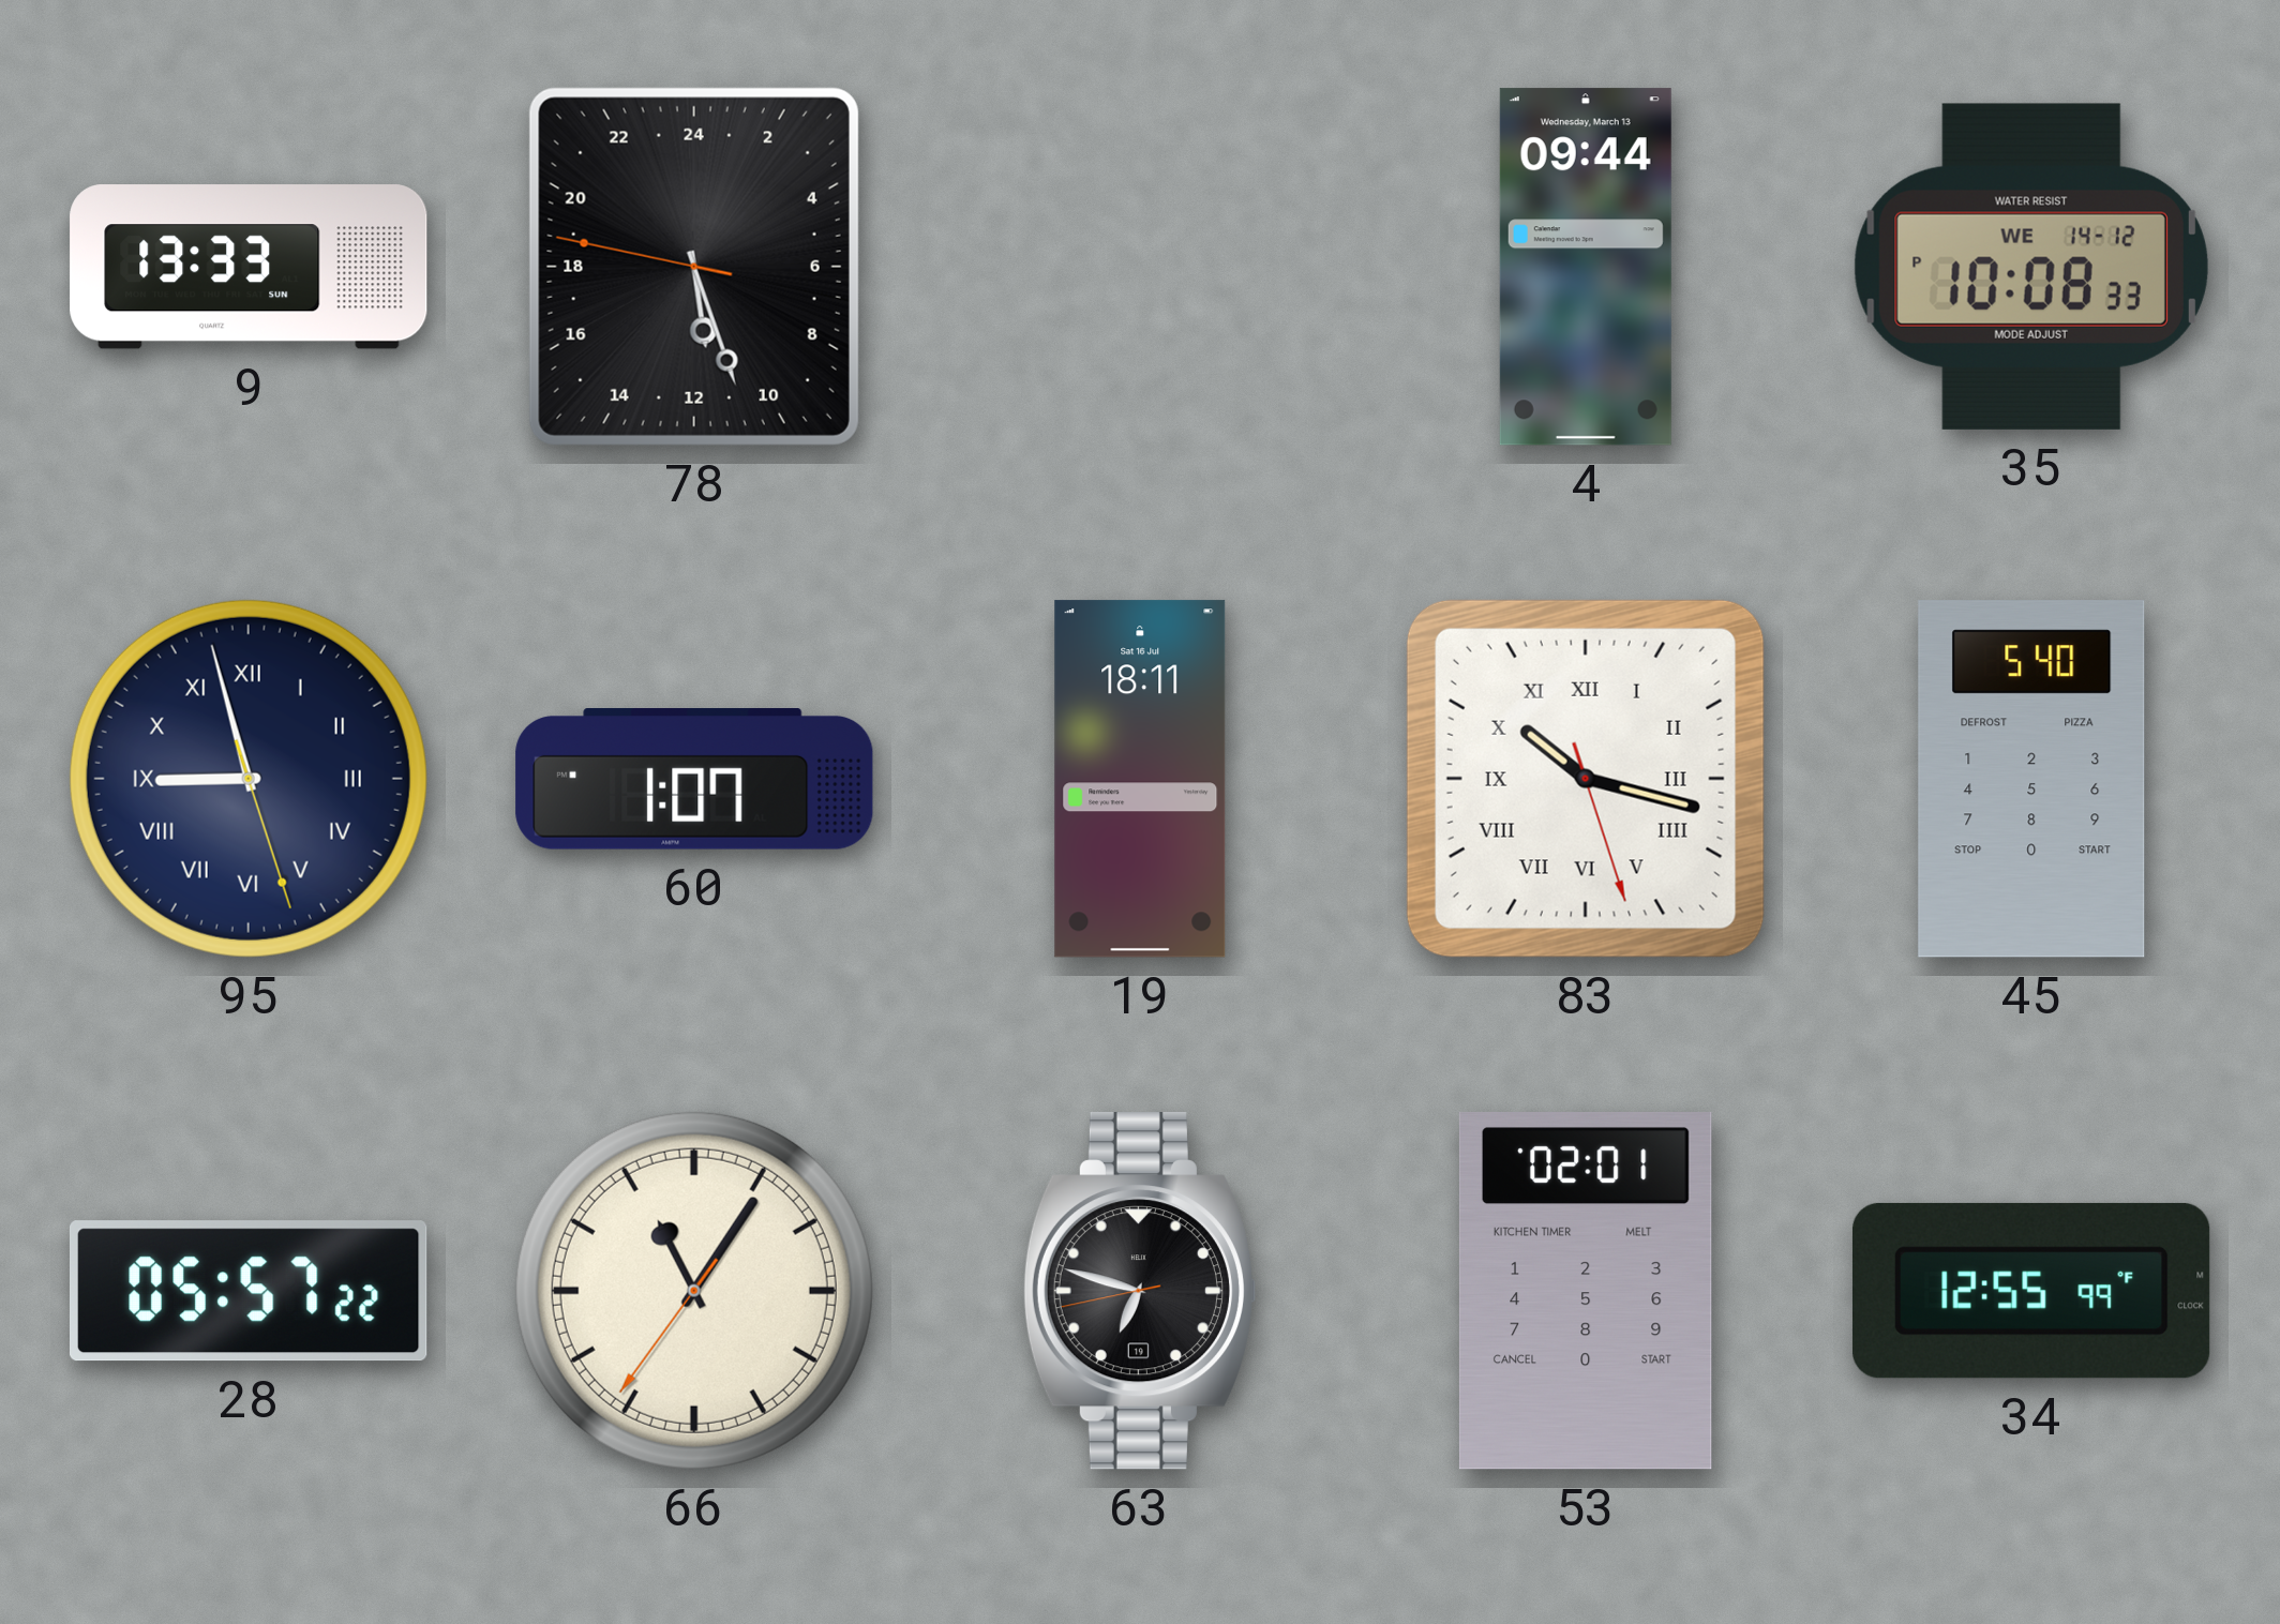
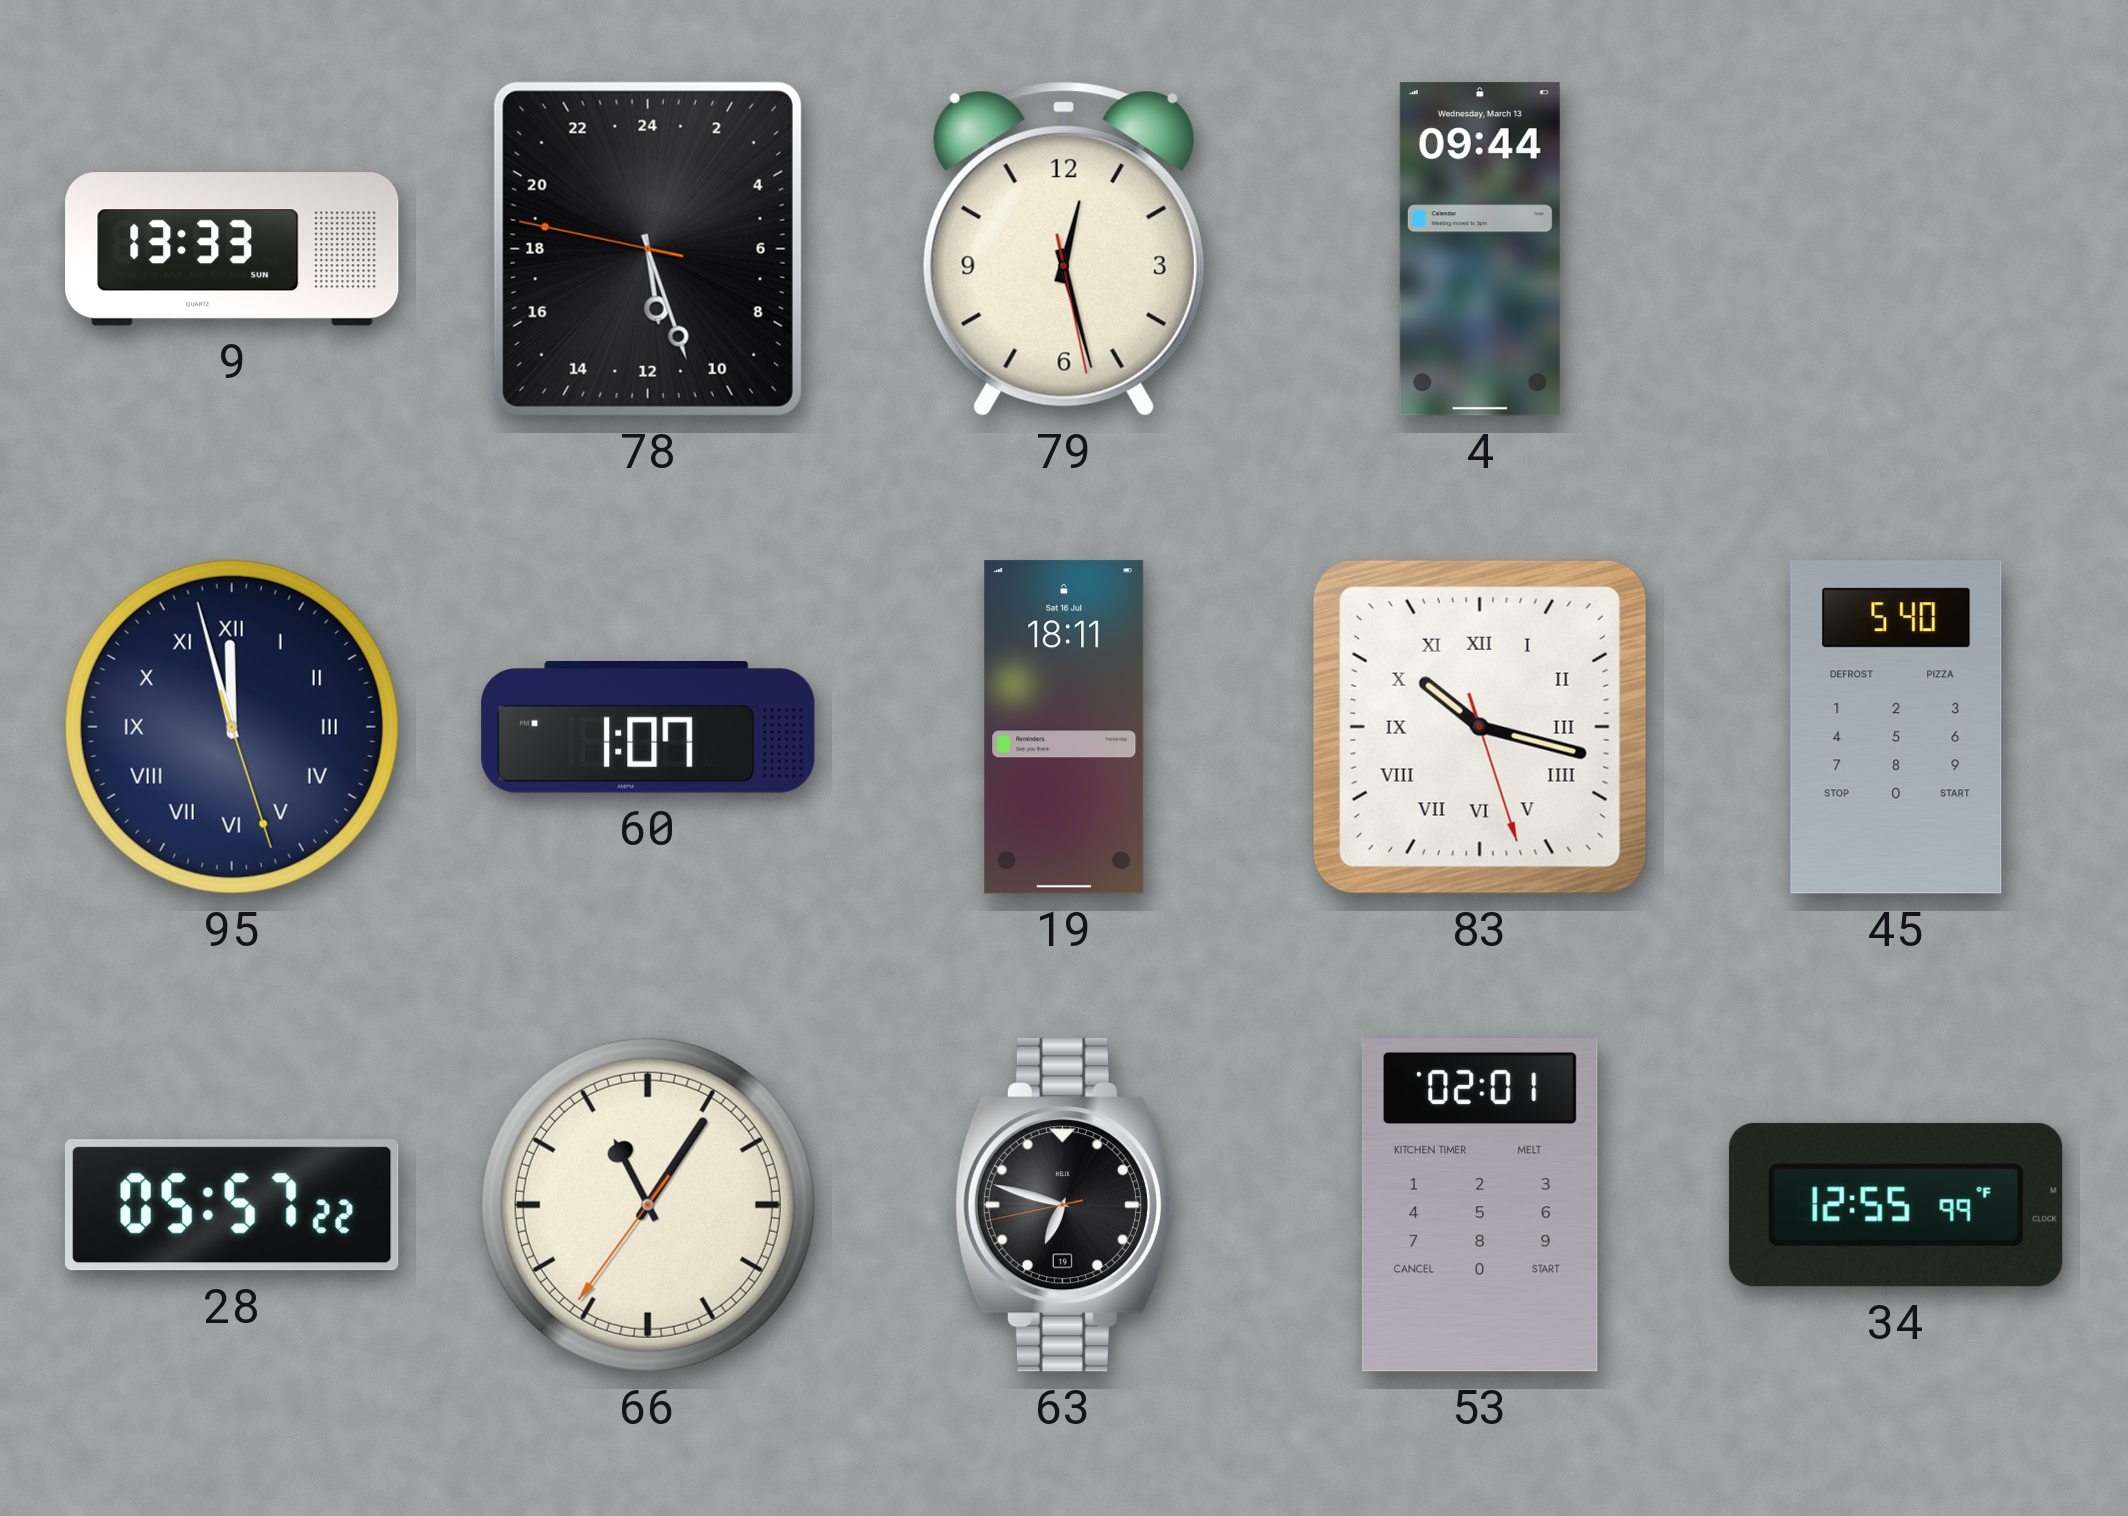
79: none -> 12:27 (1064, 249)
35: 10:08 -> none (2031, 267)
95: 8:57 -> 11:57 (232, 727)
